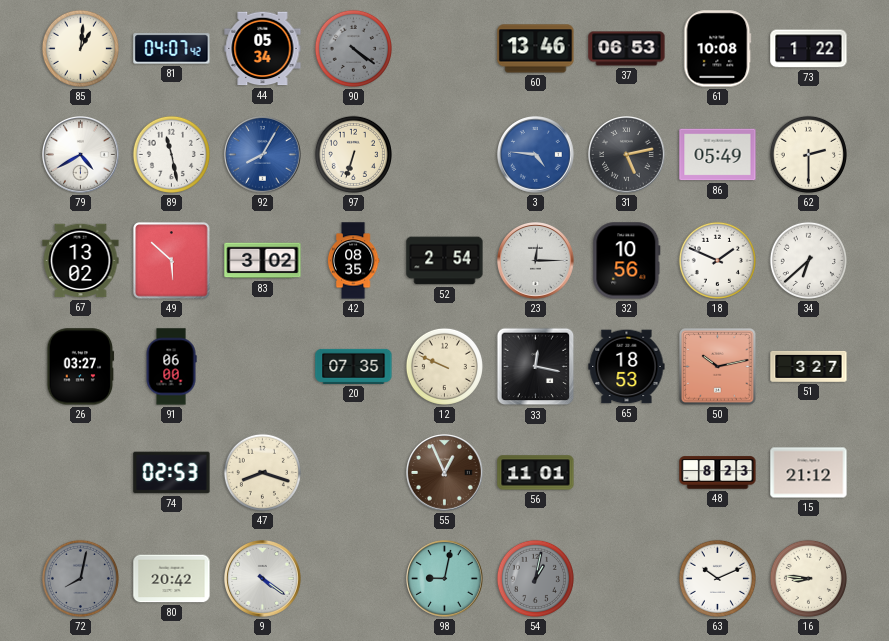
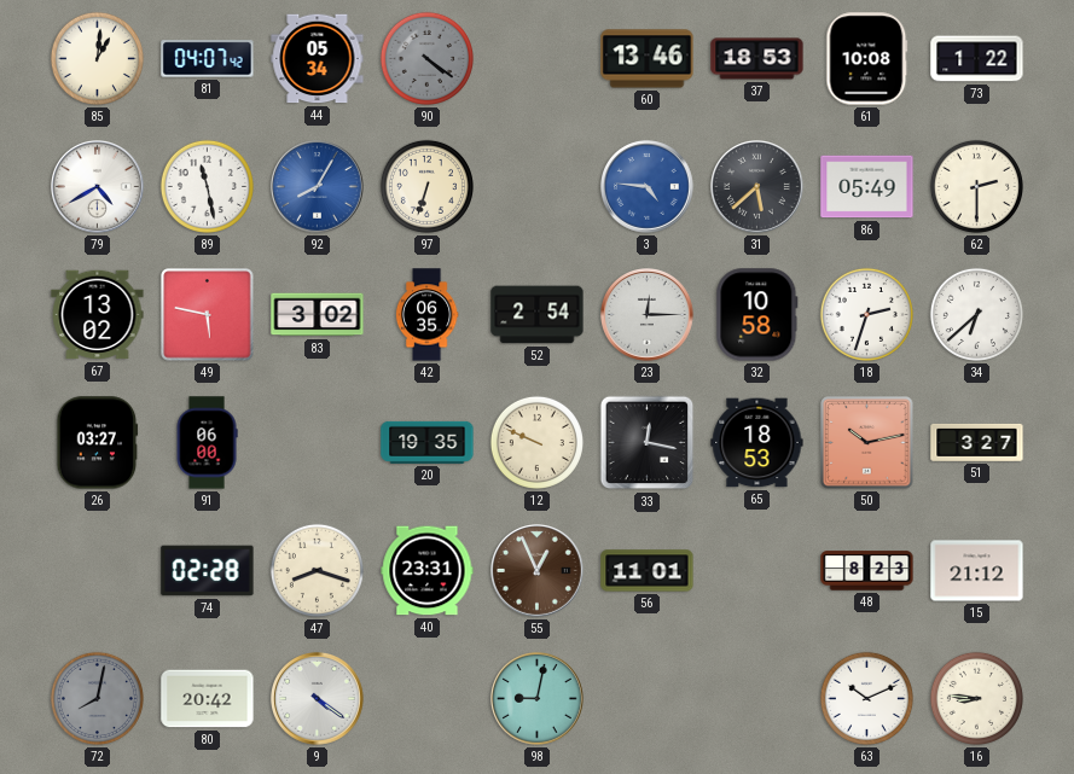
37: 06:53 -> 18:53 (757, 59)
31: 5:13 -> 5:38 (757, 187)
49: 5:52 -> 5:47 (208, 315)
42: 08:35 -> 06:35 (426, 315)
32: 10:56 -> 10:58 (757, 315)
18: 1:49 -> 2:33 (866, 314)
20: 07:35 -> 19:35 (428, 442)
74: 02:53 -> 02:28 (208, 571)
40: none -> 23:31 (428, 571)
54: 1:02 -> none (535, 578)
